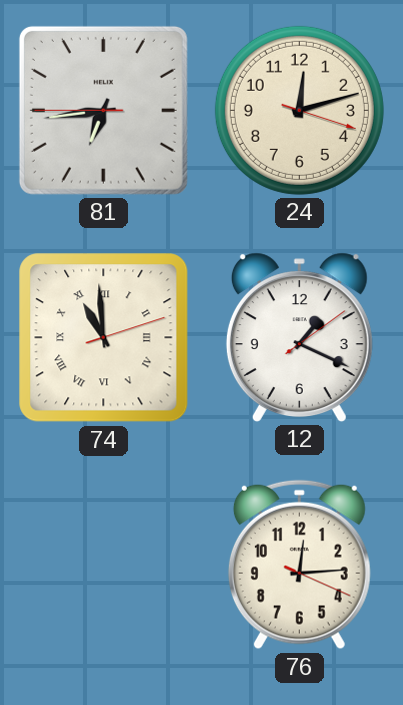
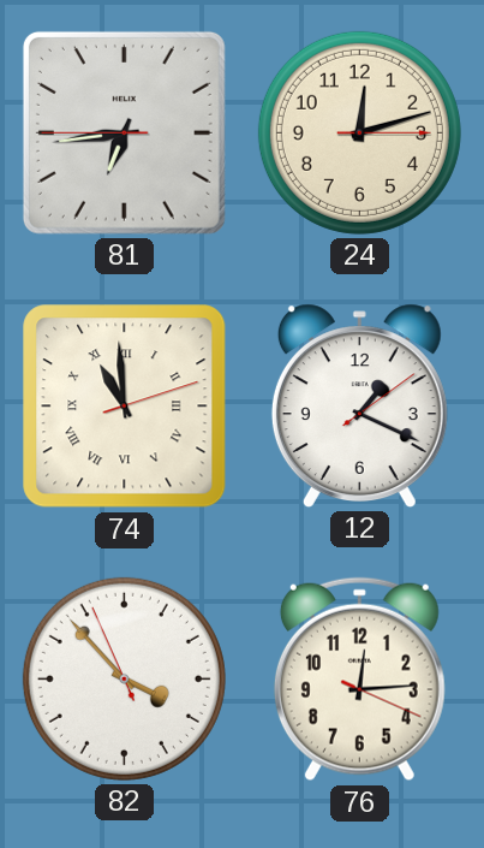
24: 12:12:18 -> 12:12:15 (359, 132)
82: none -> 3:52 (124, 678)
